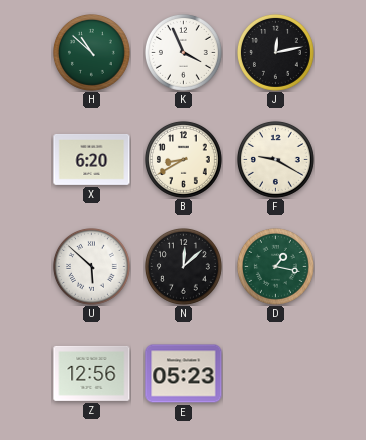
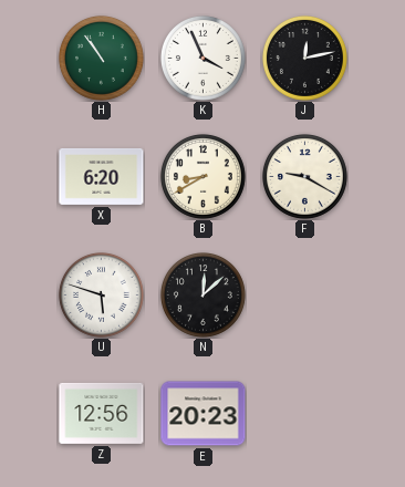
H: 10:52 -> 10:54 (101, 58)
U: 5:52 -> 5:48 (101, 294)
D: 1:17 -> none (275, 266)
E: 05:23 -> 20:23 (204, 414)
